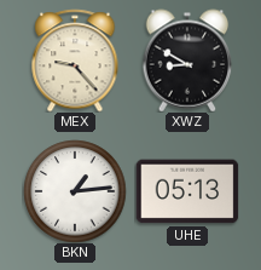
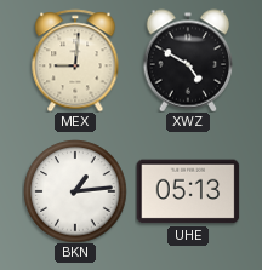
MEX: 9:23 -> 9:01 (75, 61)
XWZ: 8:50 -> 4:50 (188, 61)
